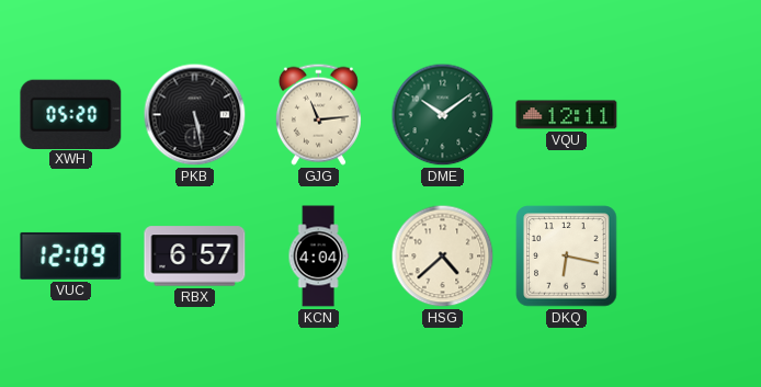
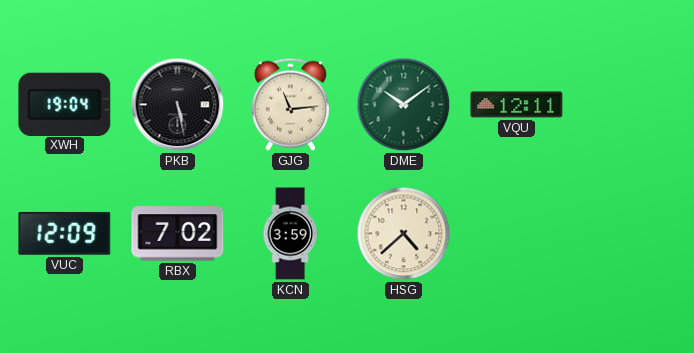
XWH: 05:20 -> 19:04 (65, 104)
RBX: 6:57 -> 7:02 (178, 234)
KCN: 4:04 -> 3:59 (290, 234)
DKQ: 6:17 -> none (567, 257)
